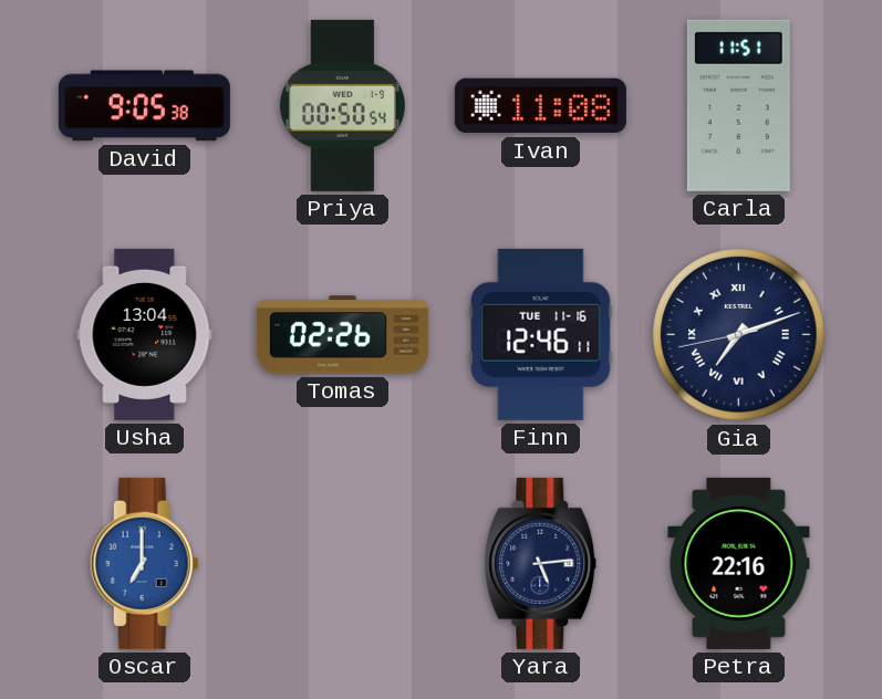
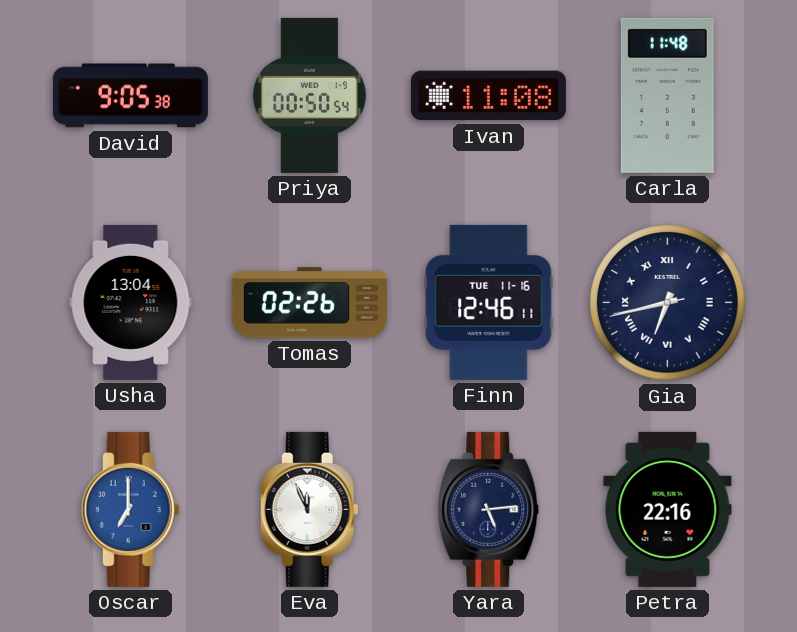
Carla: 11:51 -> 11:48 (667, 95)
Gia: 7:11 -> 6:42 (668, 303)
Eva: none -> 11:56 (309, 509)
